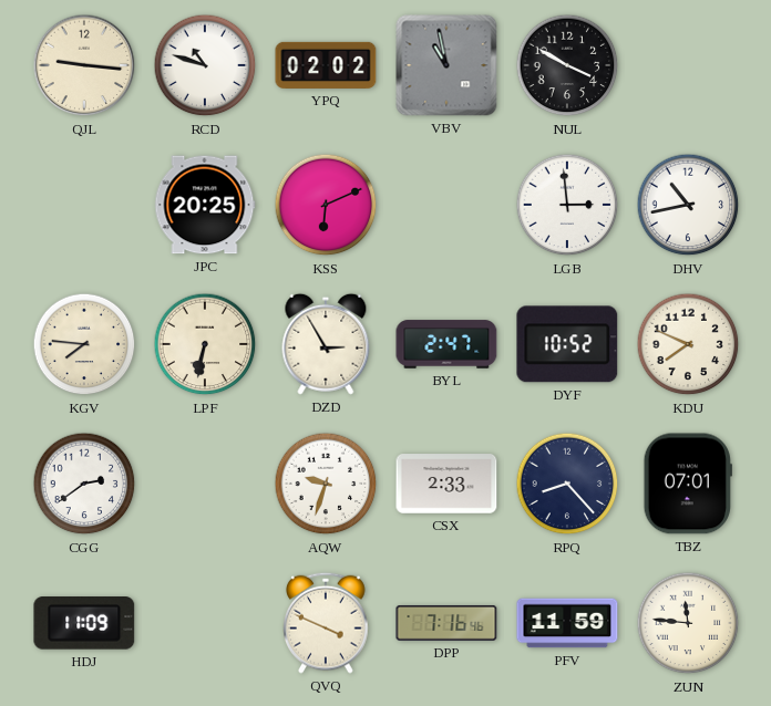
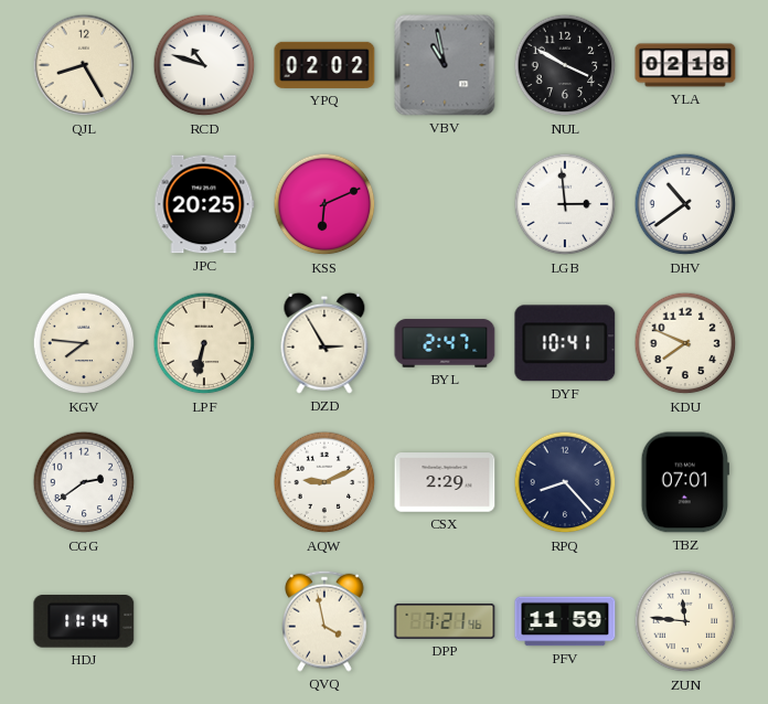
QJL: 9:16 -> 8:25 (84, 65)
YLA: none -> 02:18 (685, 65)
DHV: 10:43 -> 10:39 (685, 204)
DYF: 10:52 -> 10:41 (565, 343)
AQW: 9:33 -> 9:11 (324, 482)
CSX: 2:33 -> 2:29 (445, 482)
HDJ: 11:09 -> 11:14 (84, 622)
QVQ: 3:49 -> 3:58 (324, 621)
DPP: 7:16 -> 7:21 (445, 621)
